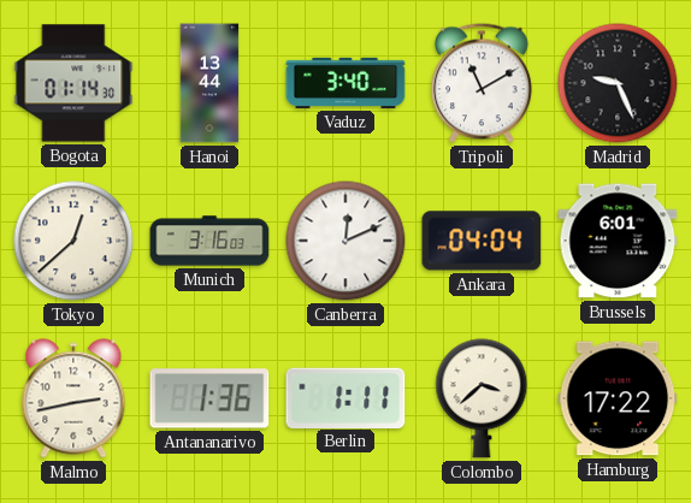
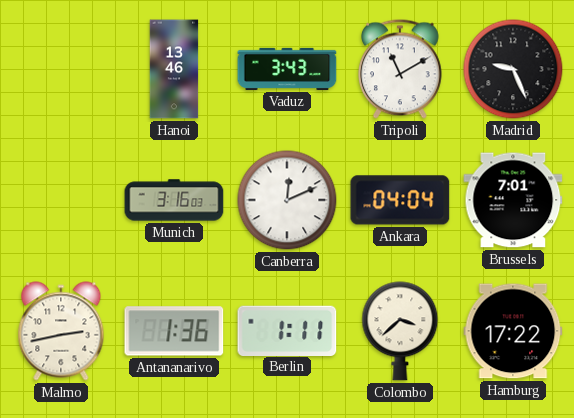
Bogota: 01:14 -> none (73, 83)
Hanoi: 13:44 -> 13:46 (174, 69)
Vaduz: 3:40 -> 3:43 (287, 69)
Tokyo: 12:38 -> none (73, 241)
Brussels: 6:01 -> 7:01 (513, 200)
